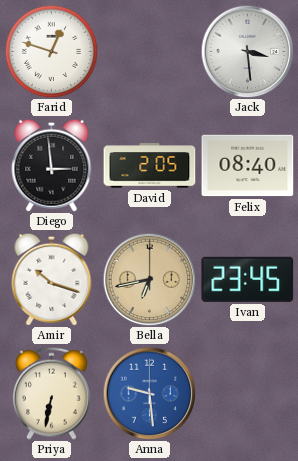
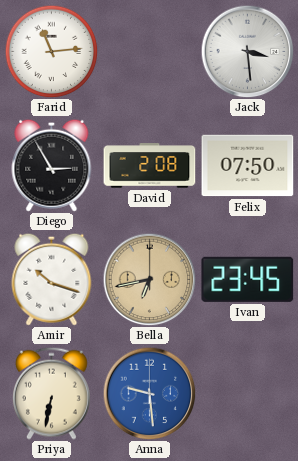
Farid: 12:48 -> 11:14 (51, 51)
Diego: 2:59 -> 2:55 (52, 165)
David: 2:05 -> 2:08 (150, 166)
Felix: 08:40 -> 07:50 (248, 166)
